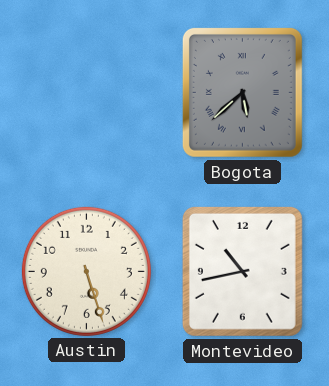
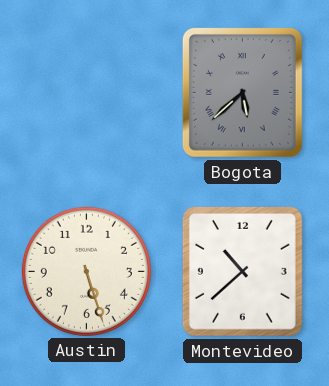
Montevideo: 10:43 -> 10:38 (242, 271)
